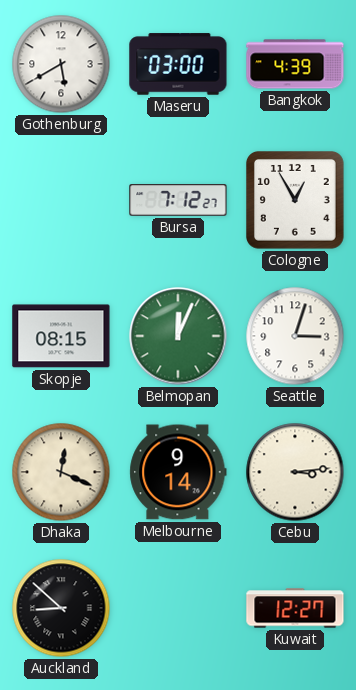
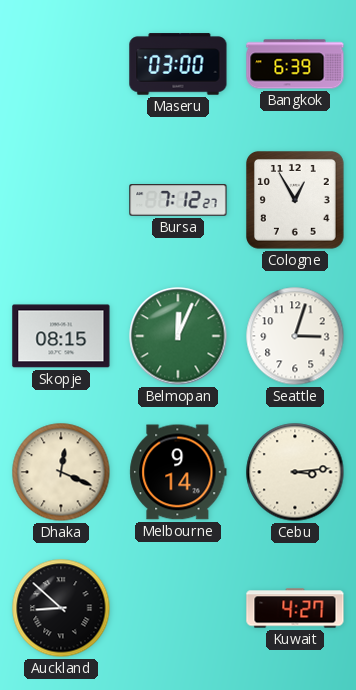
Gothenburg: 5:40 -> none (61, 64)
Bangkok: 4:39 -> 6:39 (295, 64)
Kuwait: 12:27 -> 4:27 (295, 608)
